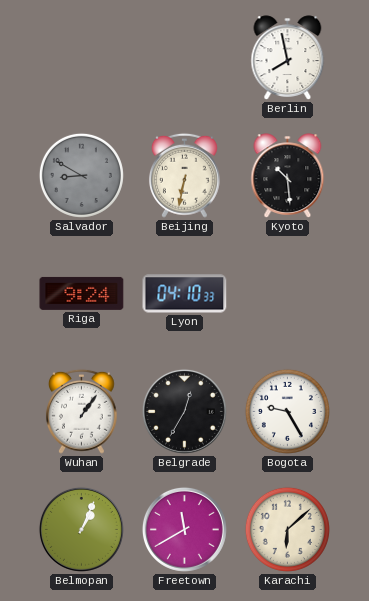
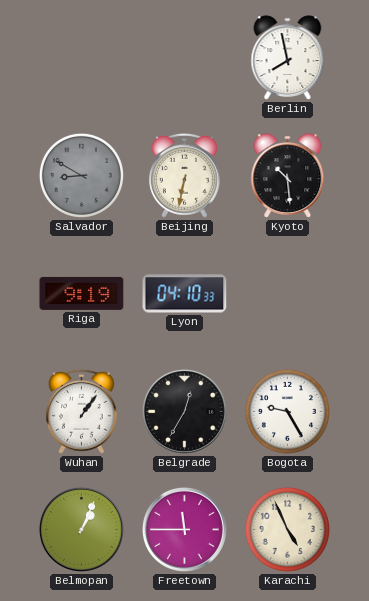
Riga: 9:24 -> 9:19 (82, 293)
Freetown: 11:40 -> 11:45 (184, 529)
Karachi: 6:08 -> 4:56 (287, 529)
